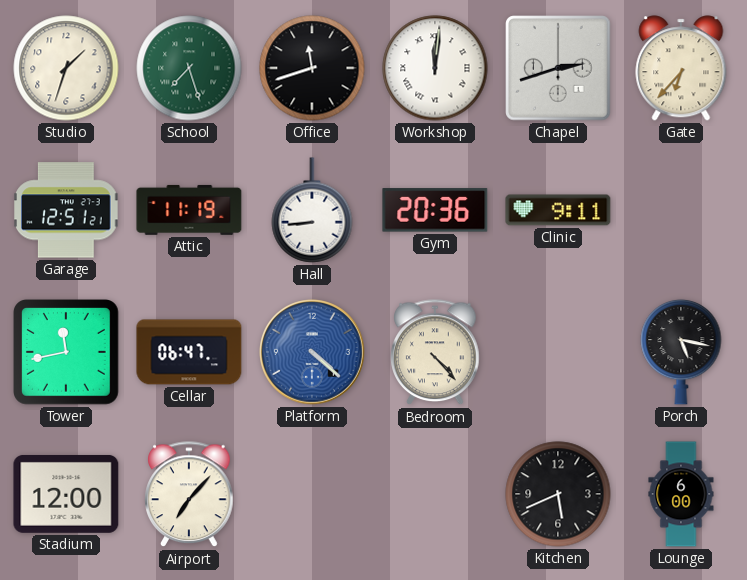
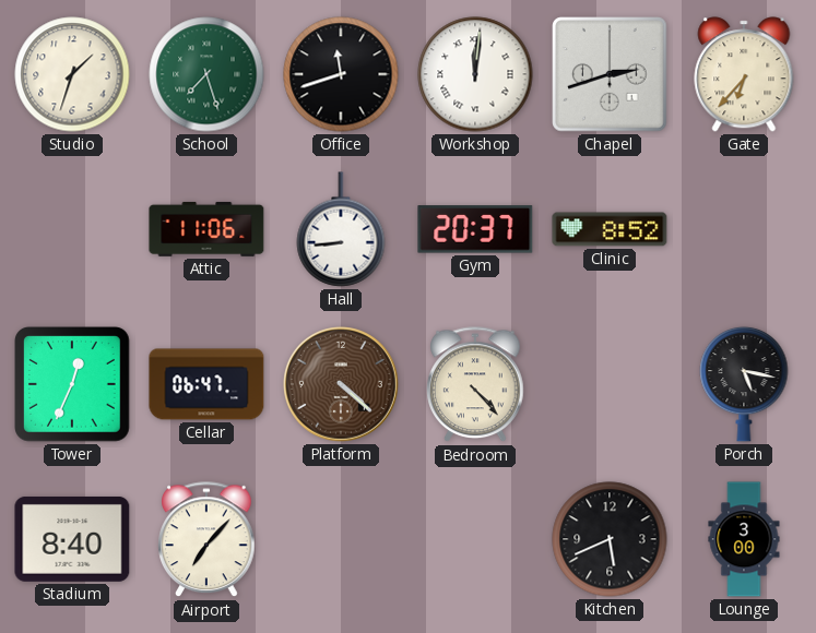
Garage: 12:51 -> none (67, 210)
Attic: 11:19 -> 11:06 (206, 229)
Gym: 20:36 -> 20:37 (475, 229)
Clinic: 9:11 -> 8:52 (610, 229)
Tower: 11:43 -> 12:34 (73, 385)
Platform dial: blue -> brown (341, 384)
Stadium: 12:00 -> 8:40 (72, 539)
Lounge: 6:00 -> 3:00 (744, 539)
